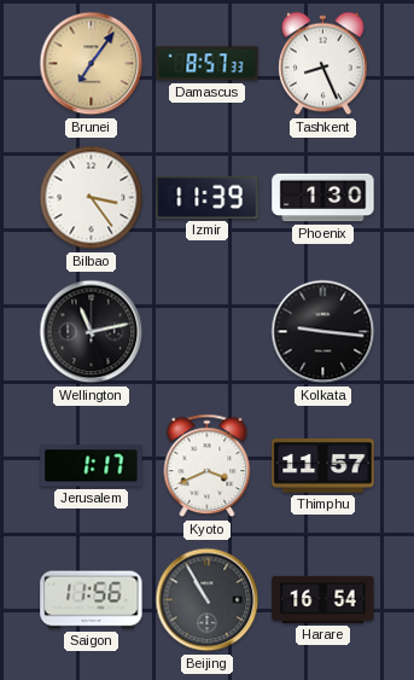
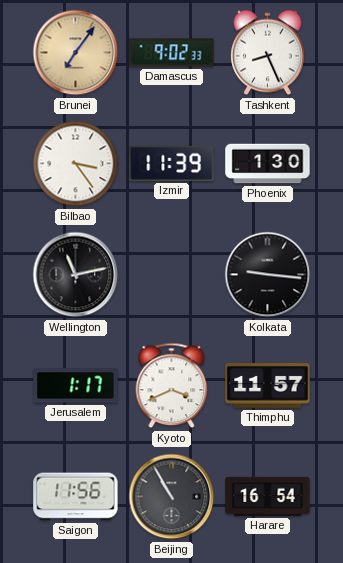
Damascus: 8:57 -> 9:02 (172, 53)
